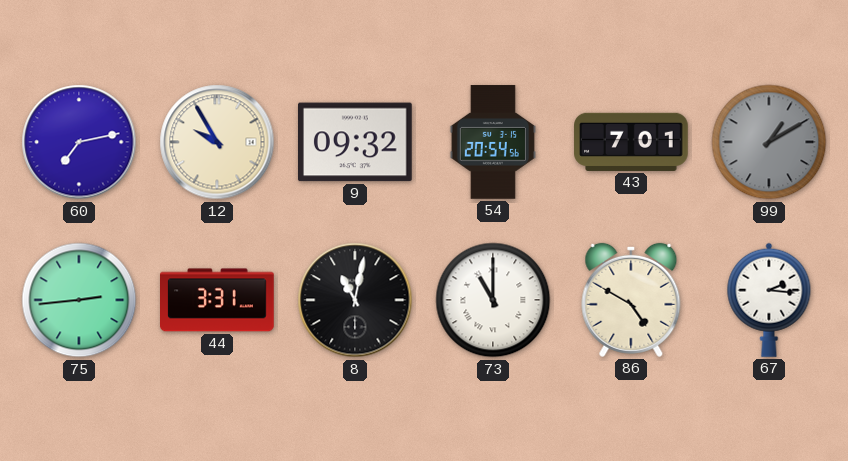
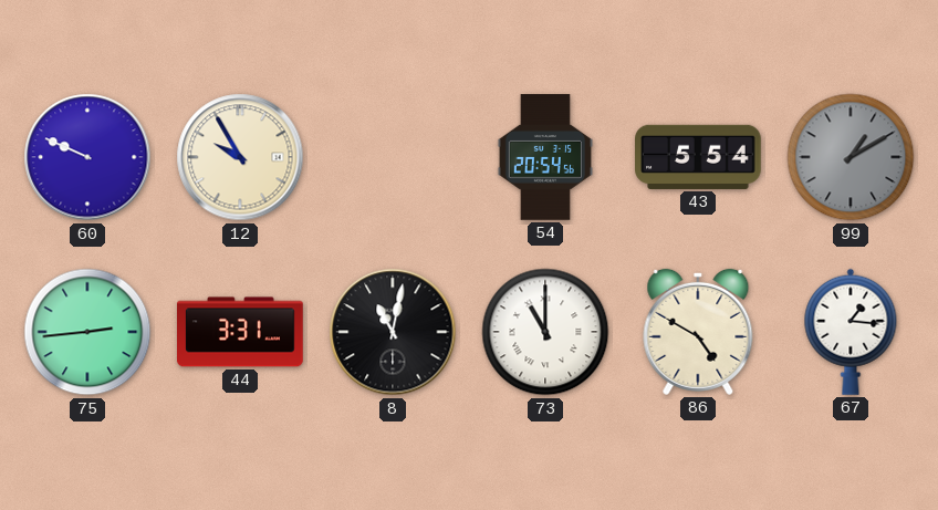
60: 7:13 -> 9:49 (87, 157)
9: 09:32 -> none (356, 142)
43: 7:01 -> 5:54 (698, 157)
67: 2:16 -> 1:16 (851, 332)
